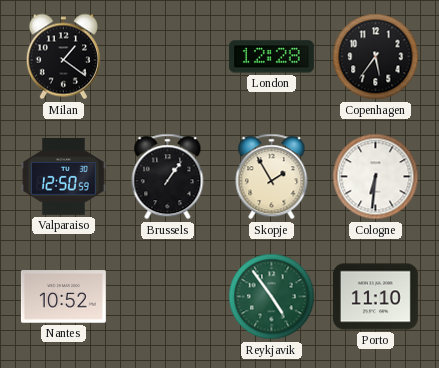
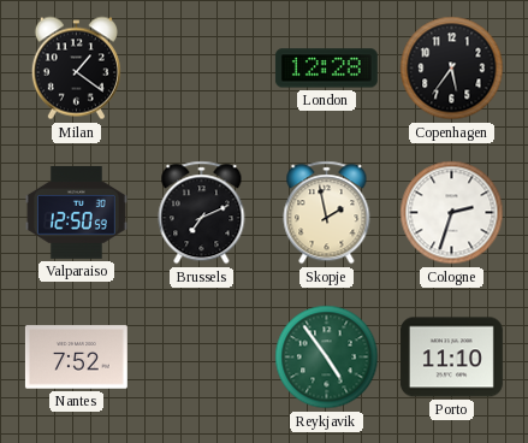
Brussels: 1:06 -> 7:11 (202, 213)
Skopje: 1:55 -> 1:58 (327, 213)
Cologne: 6:31 -> 2:33 (452, 213)
Nantes: 10:52 -> 7:52 (76, 358)
